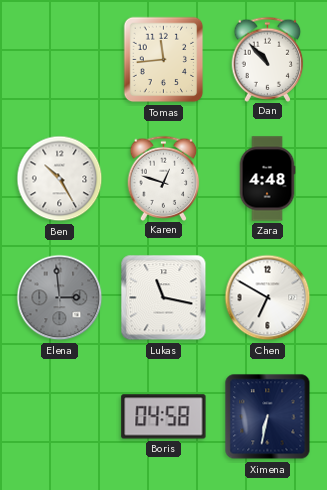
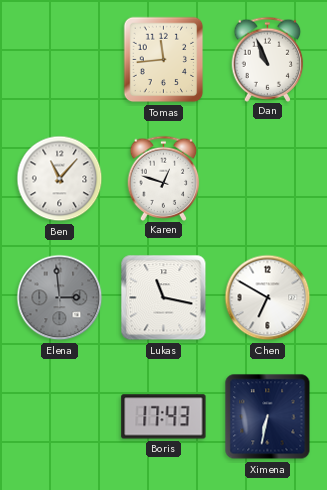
Dan: 10:53 -> 10:56 (268, 59)
Ben: 10:25 -> 11:07 (60, 179)
Zara: 4:48 -> none (267, 179)
Boris: 04:58 -> 17:43 (164, 417)
